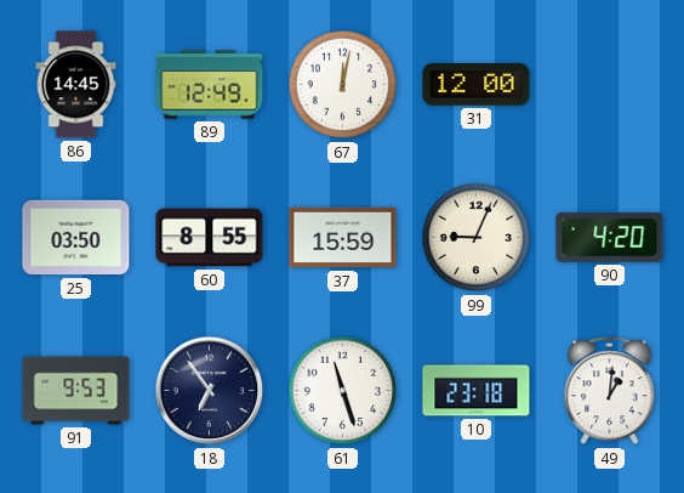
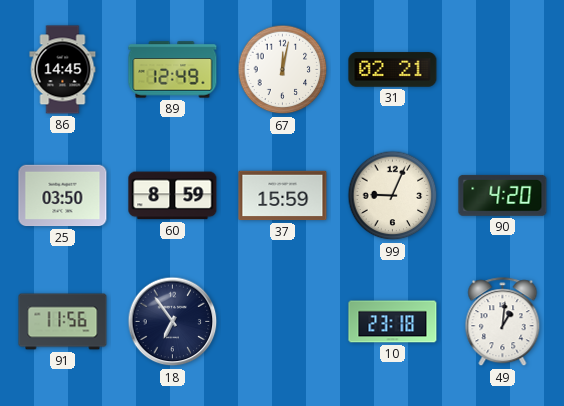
31: 12:00 -> 02:21 (393, 70)
60: 8:55 -> 8:59 (173, 196)
91: 9:53 -> 11:56 (63, 322)
61: 11:27 -> none (343, 391)
